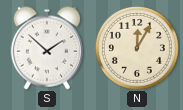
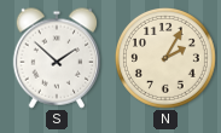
N: 12:05 -> 2:05 (165, 58)
